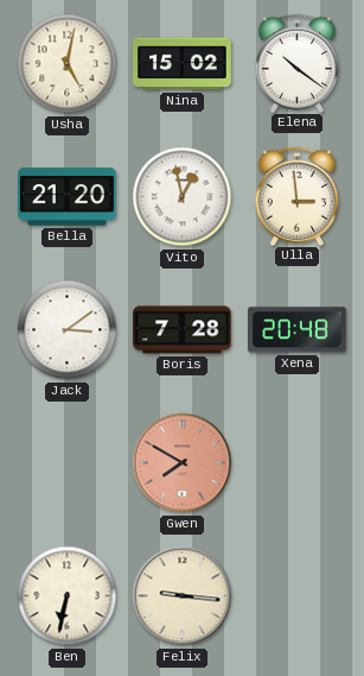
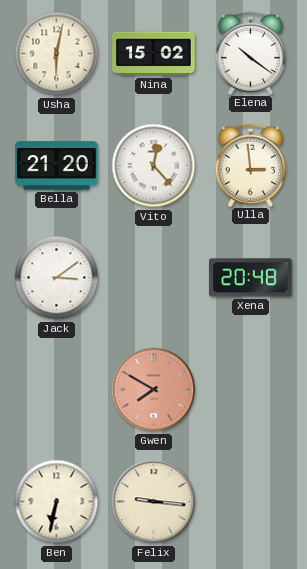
Usha: 5:02 -> 6:02 (57, 54)
Vito: 12:58 -> 12:23 (154, 166)
Boris: 7:28 -> none (183, 330)
